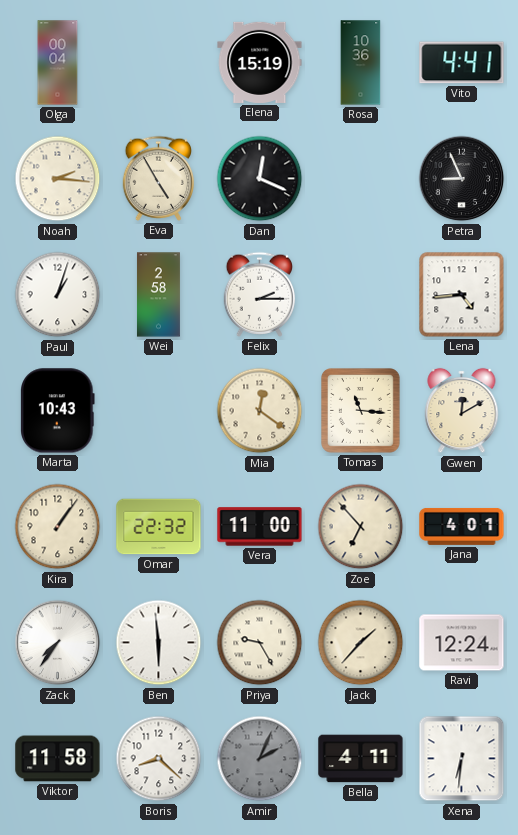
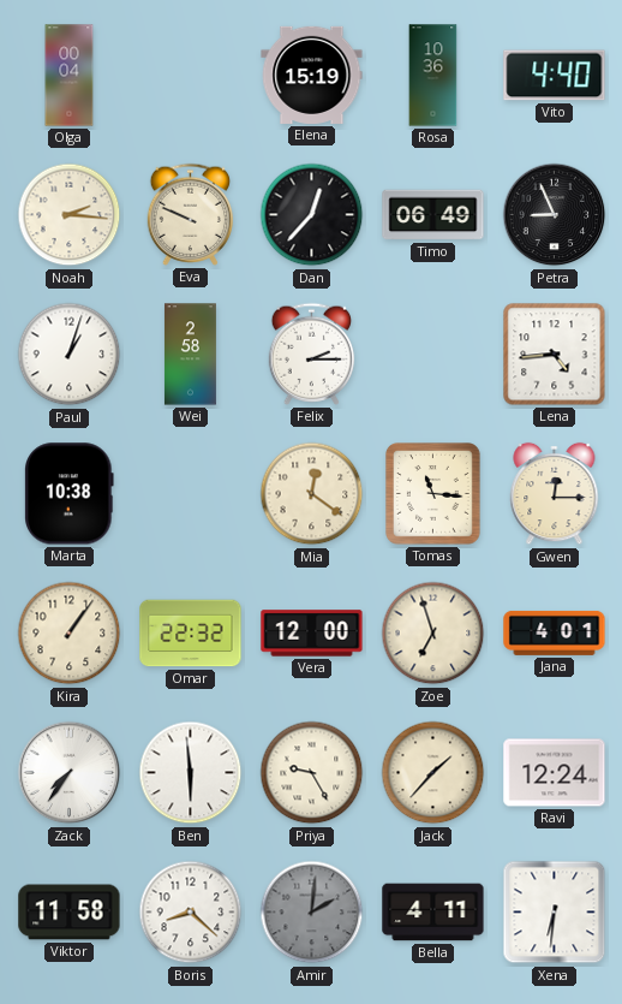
Vito: 4:41 -> 4:40 (555, 76)
Eva: 4:55 -> 9:49 (191, 214)
Dan: 12:19 -> 12:37 (312, 215)
Timo: none -> 06:49 (433, 215)
Marta: 10:43 -> 10:38 (70, 494)
Gwen: 12:10 -> 12:15 (555, 494)
Vera: 11:00 -> 12:00 (312, 634)
Zoe: 6:53 -> 6:57 (433, 634)
Amir: 2:04 -> 2:01 (312, 913)
